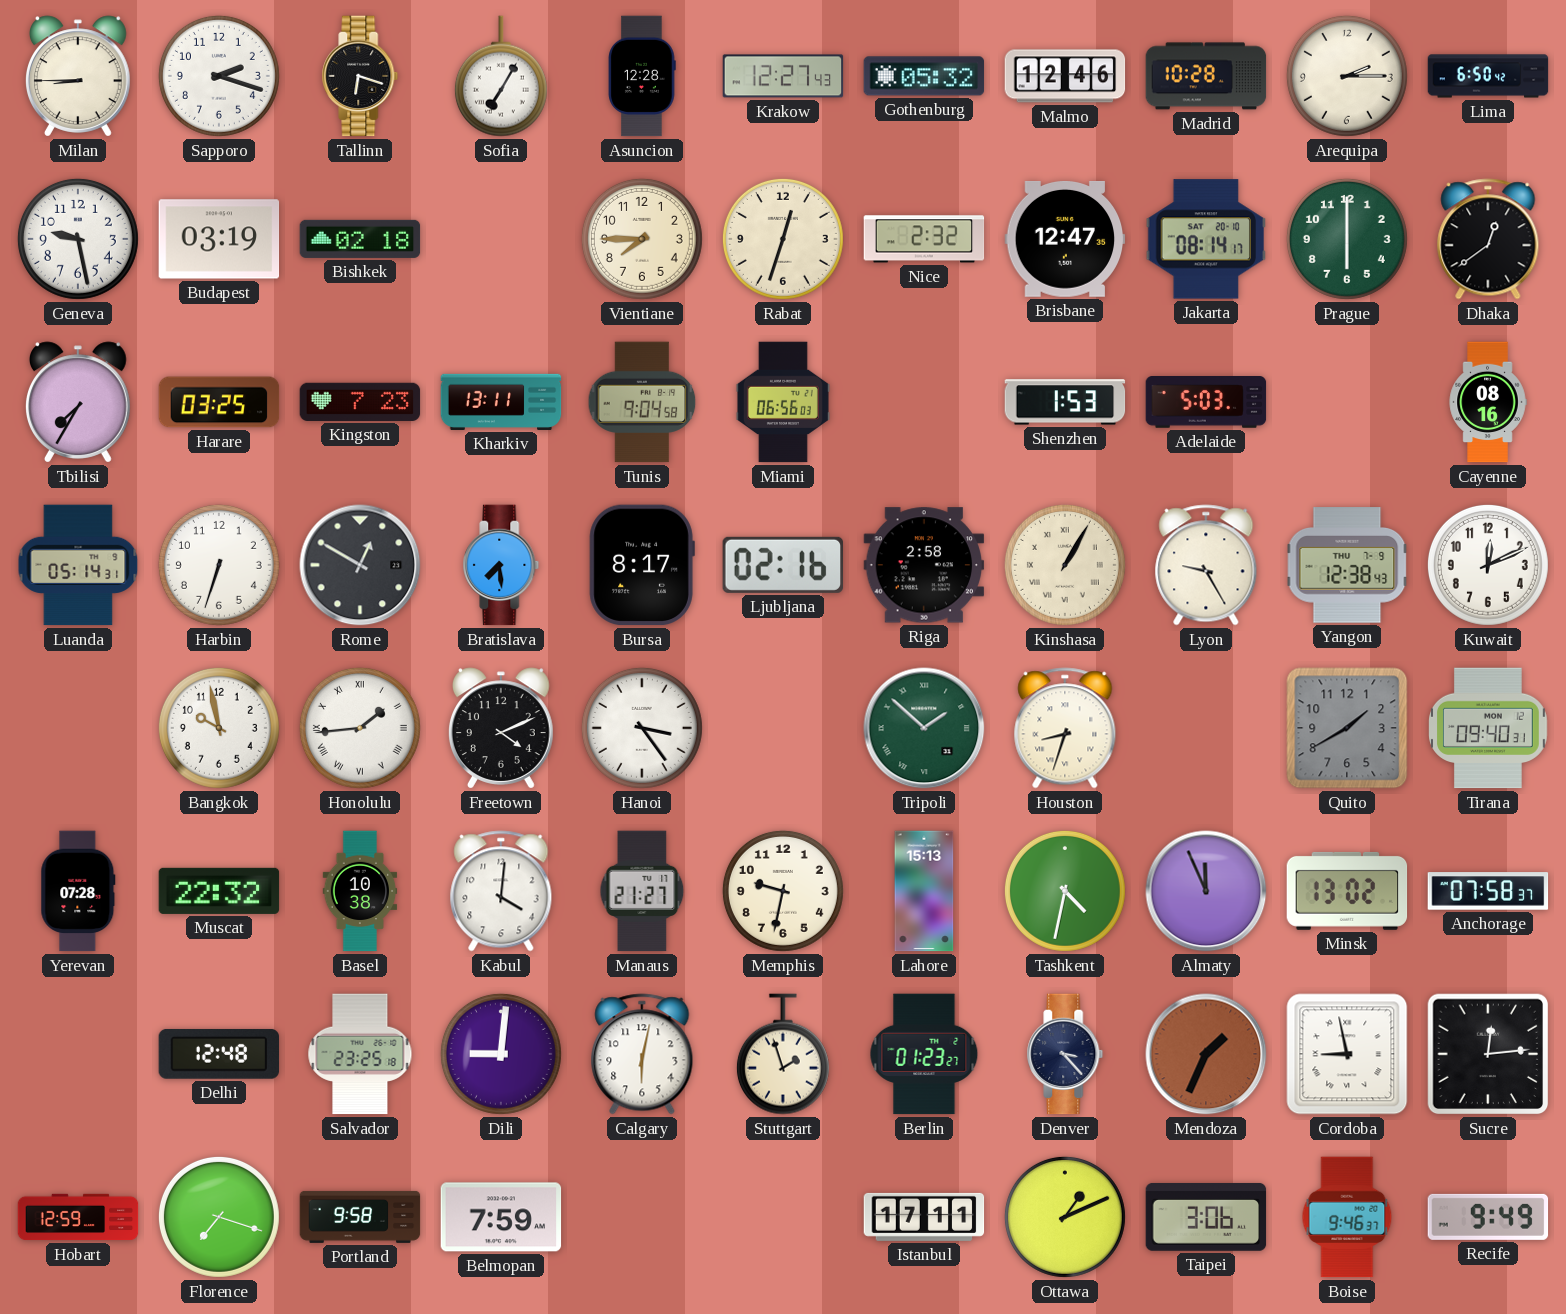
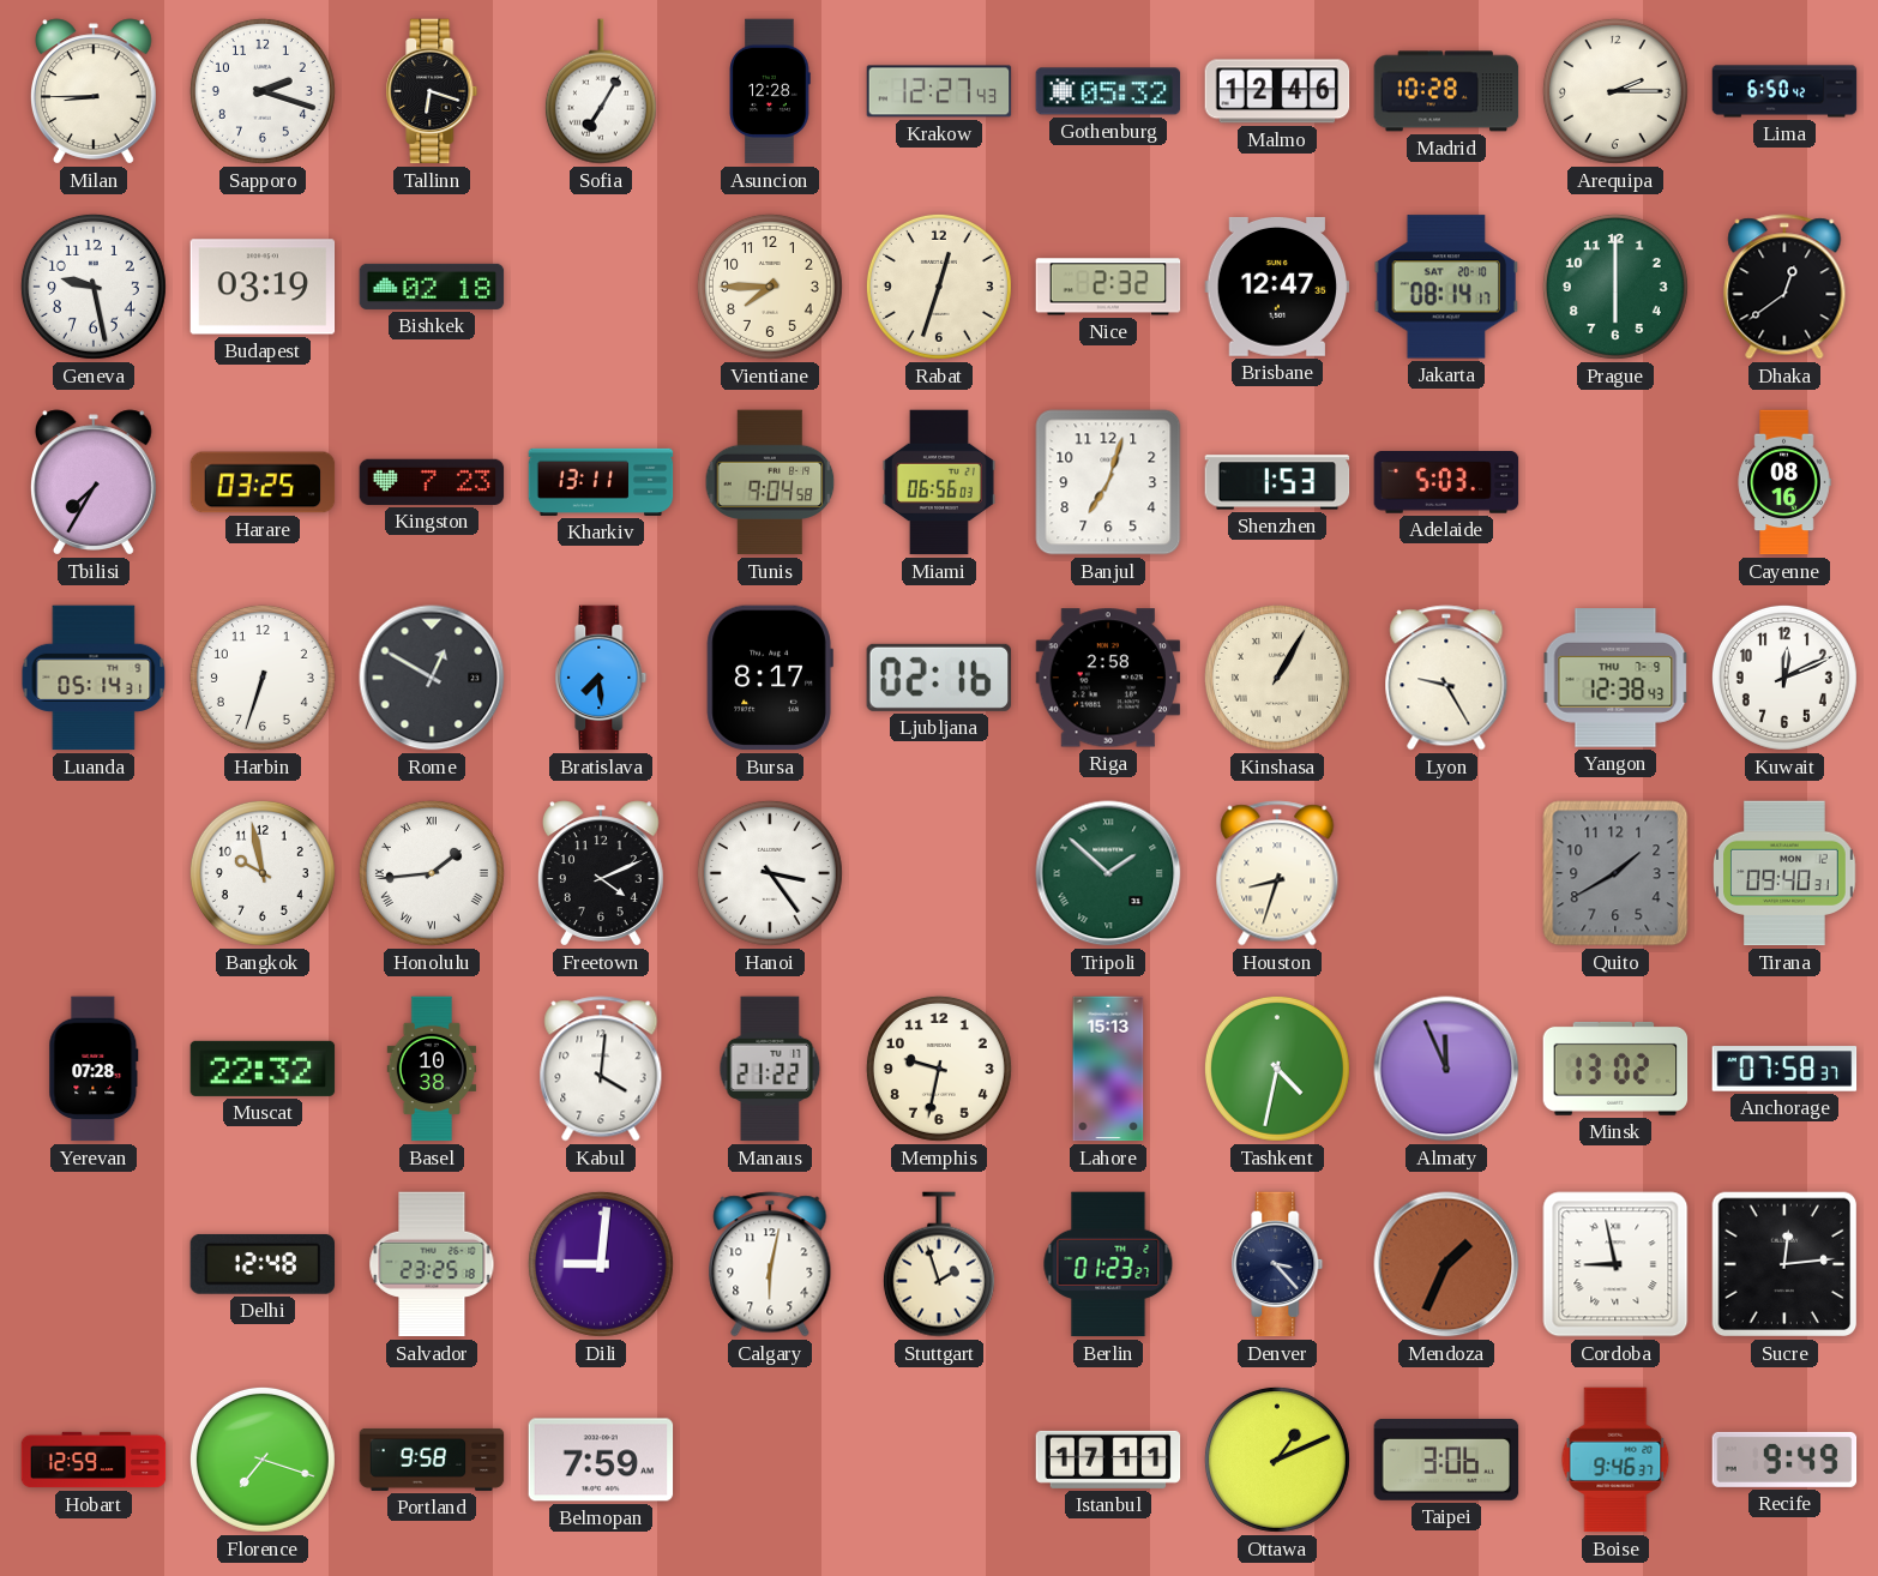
Banjul: none -> 7:03 (1108, 482)
Manaus: 21:27 -> 21:22 (770, 1069)
